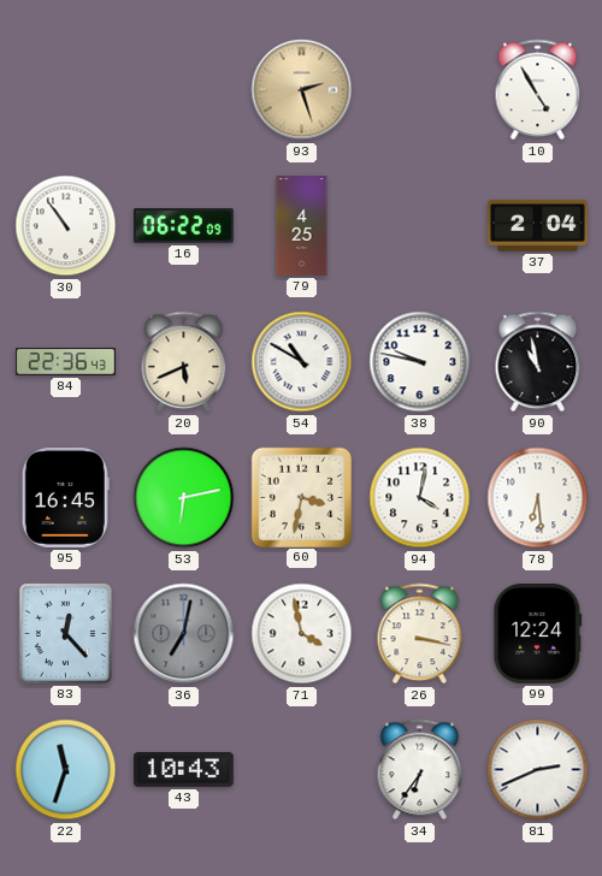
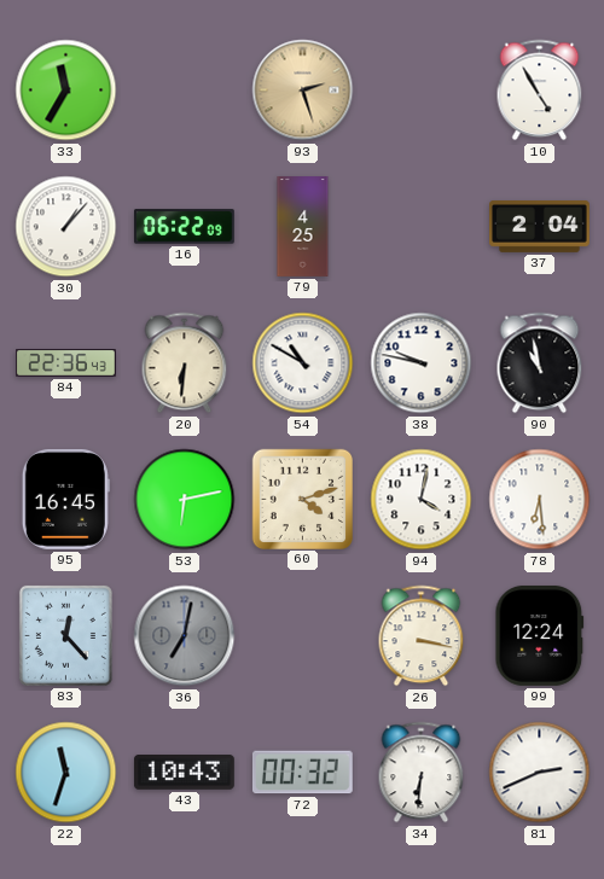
33: none -> 11:35 (66, 91)
30: 10:54 -> 1:07 (66, 227)
20: 5:41 -> 6:31 (185, 363)
60: 3:32 -> 4:12 (302, 499)
71: 3:58 -> none (302, 634)
72: none -> 00:32 (302, 773)
34: 6:36 -> 6:31 (422, 773)
